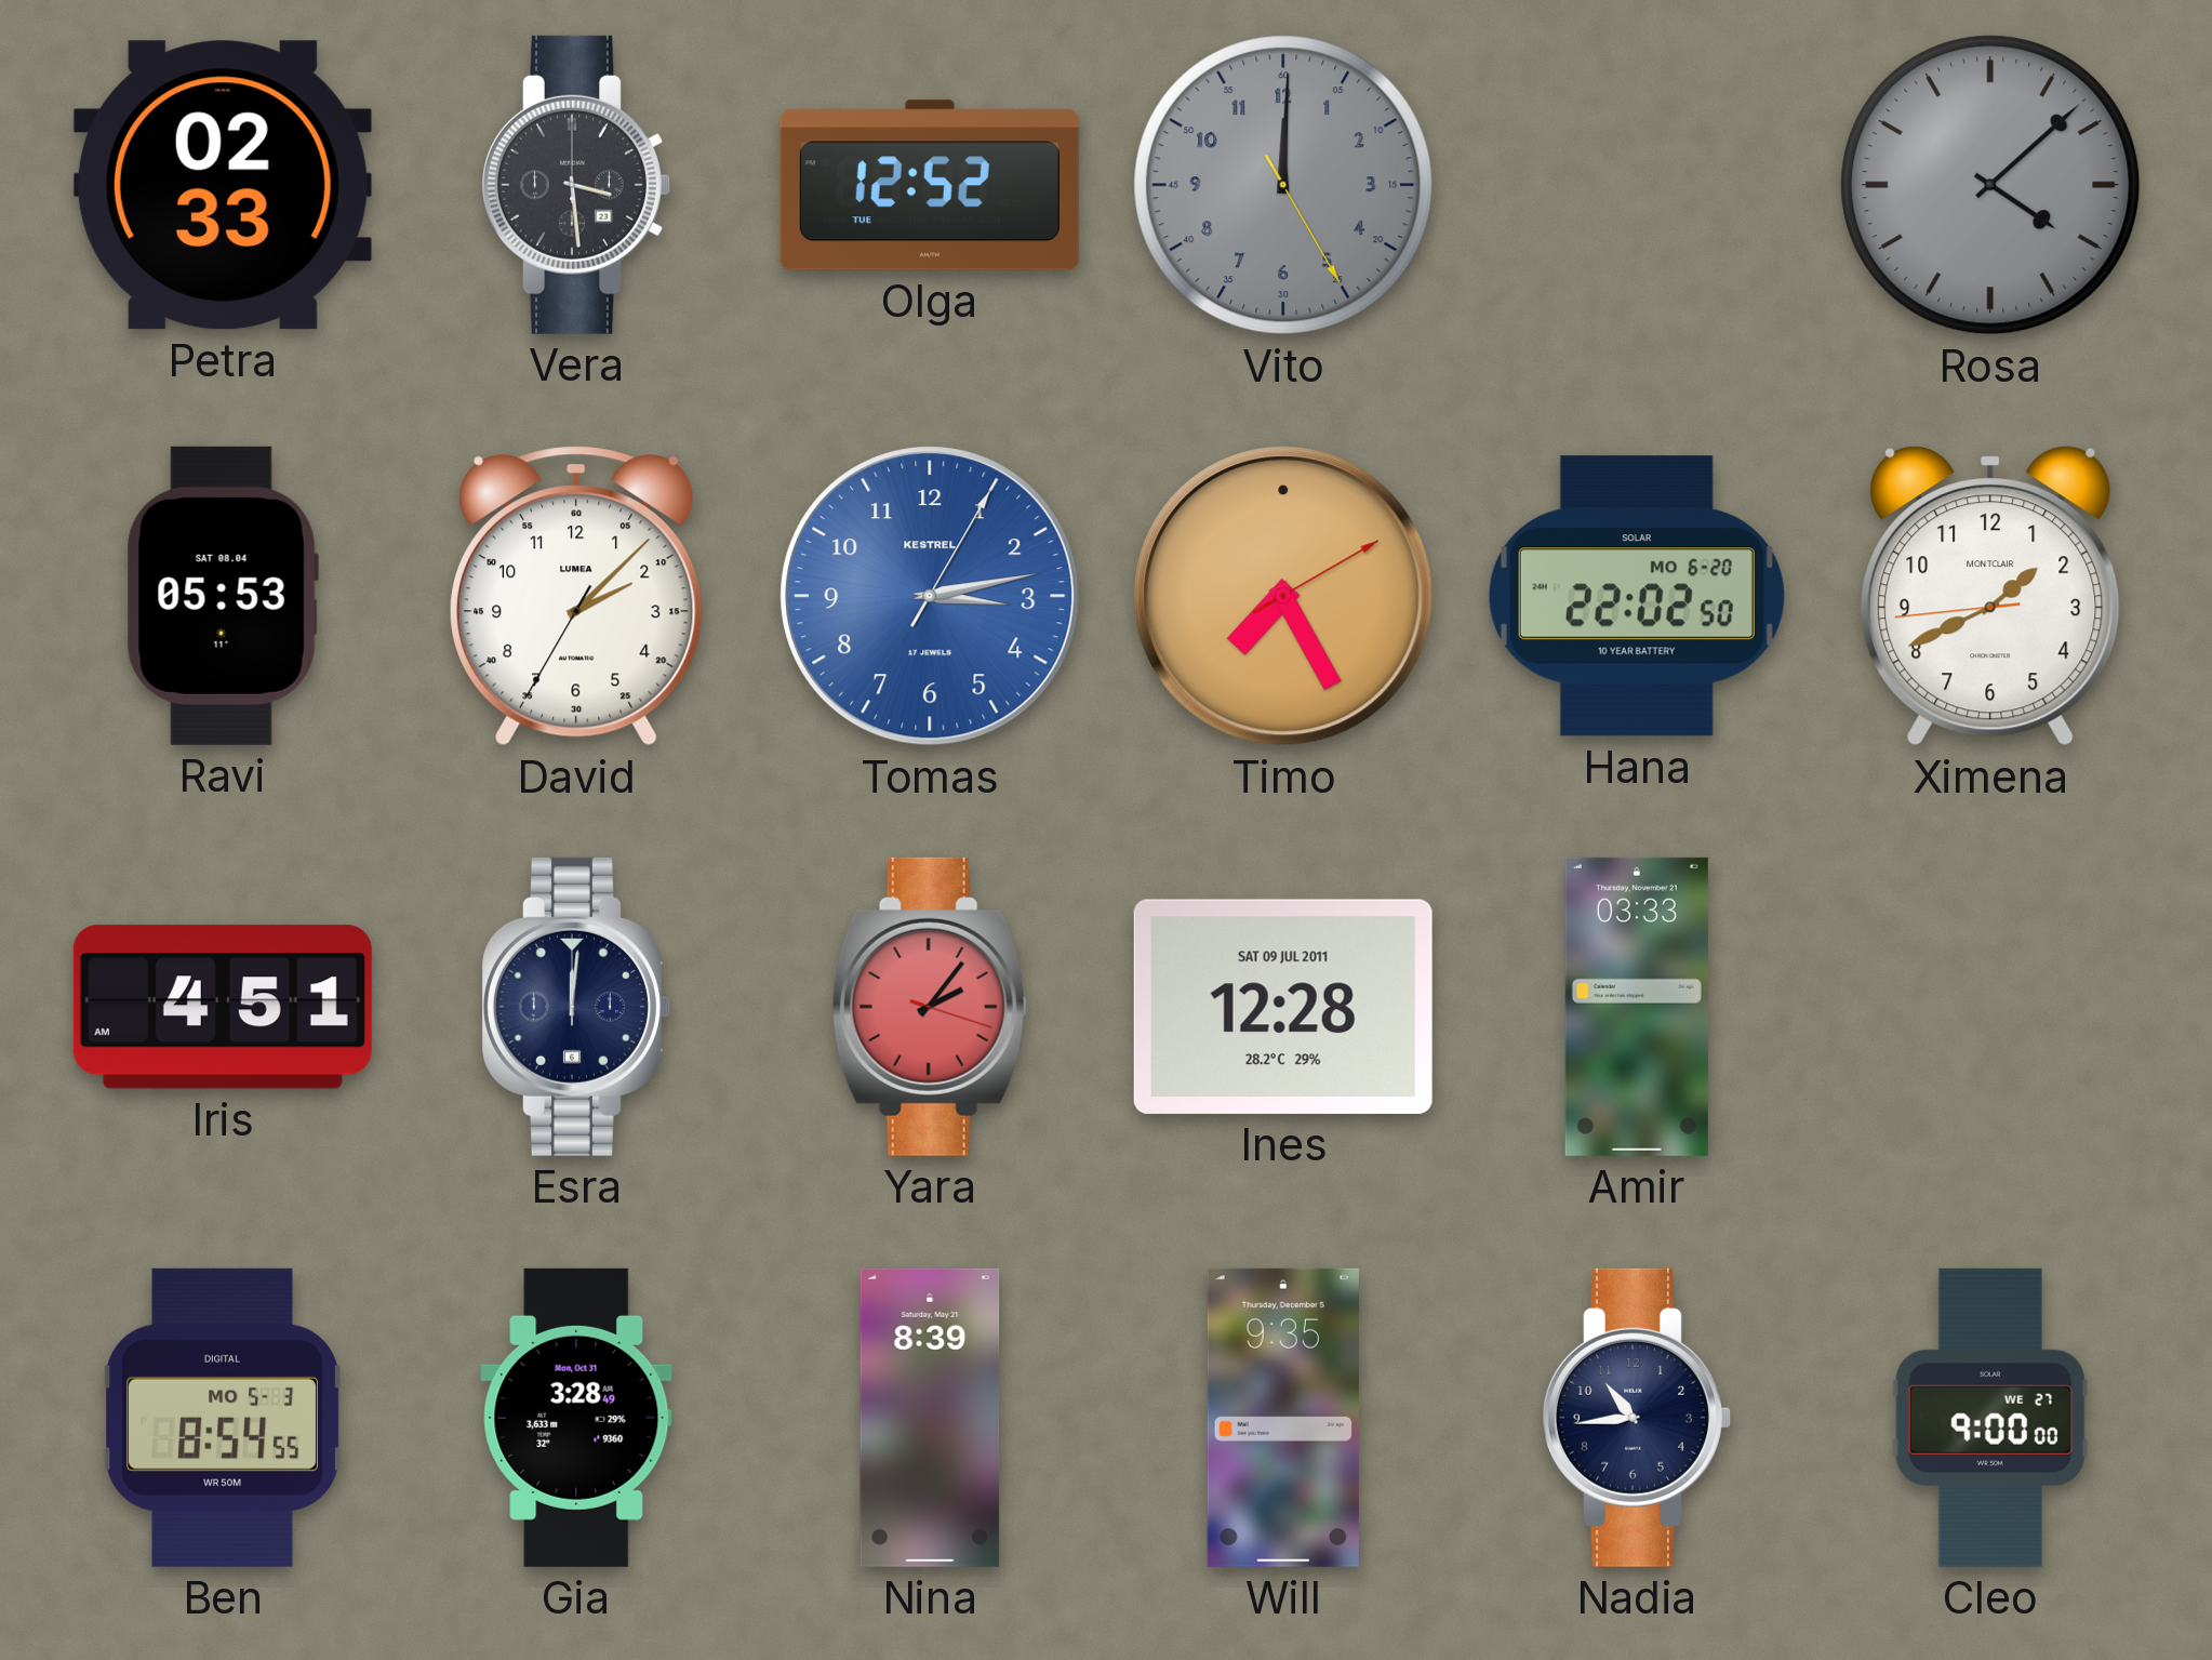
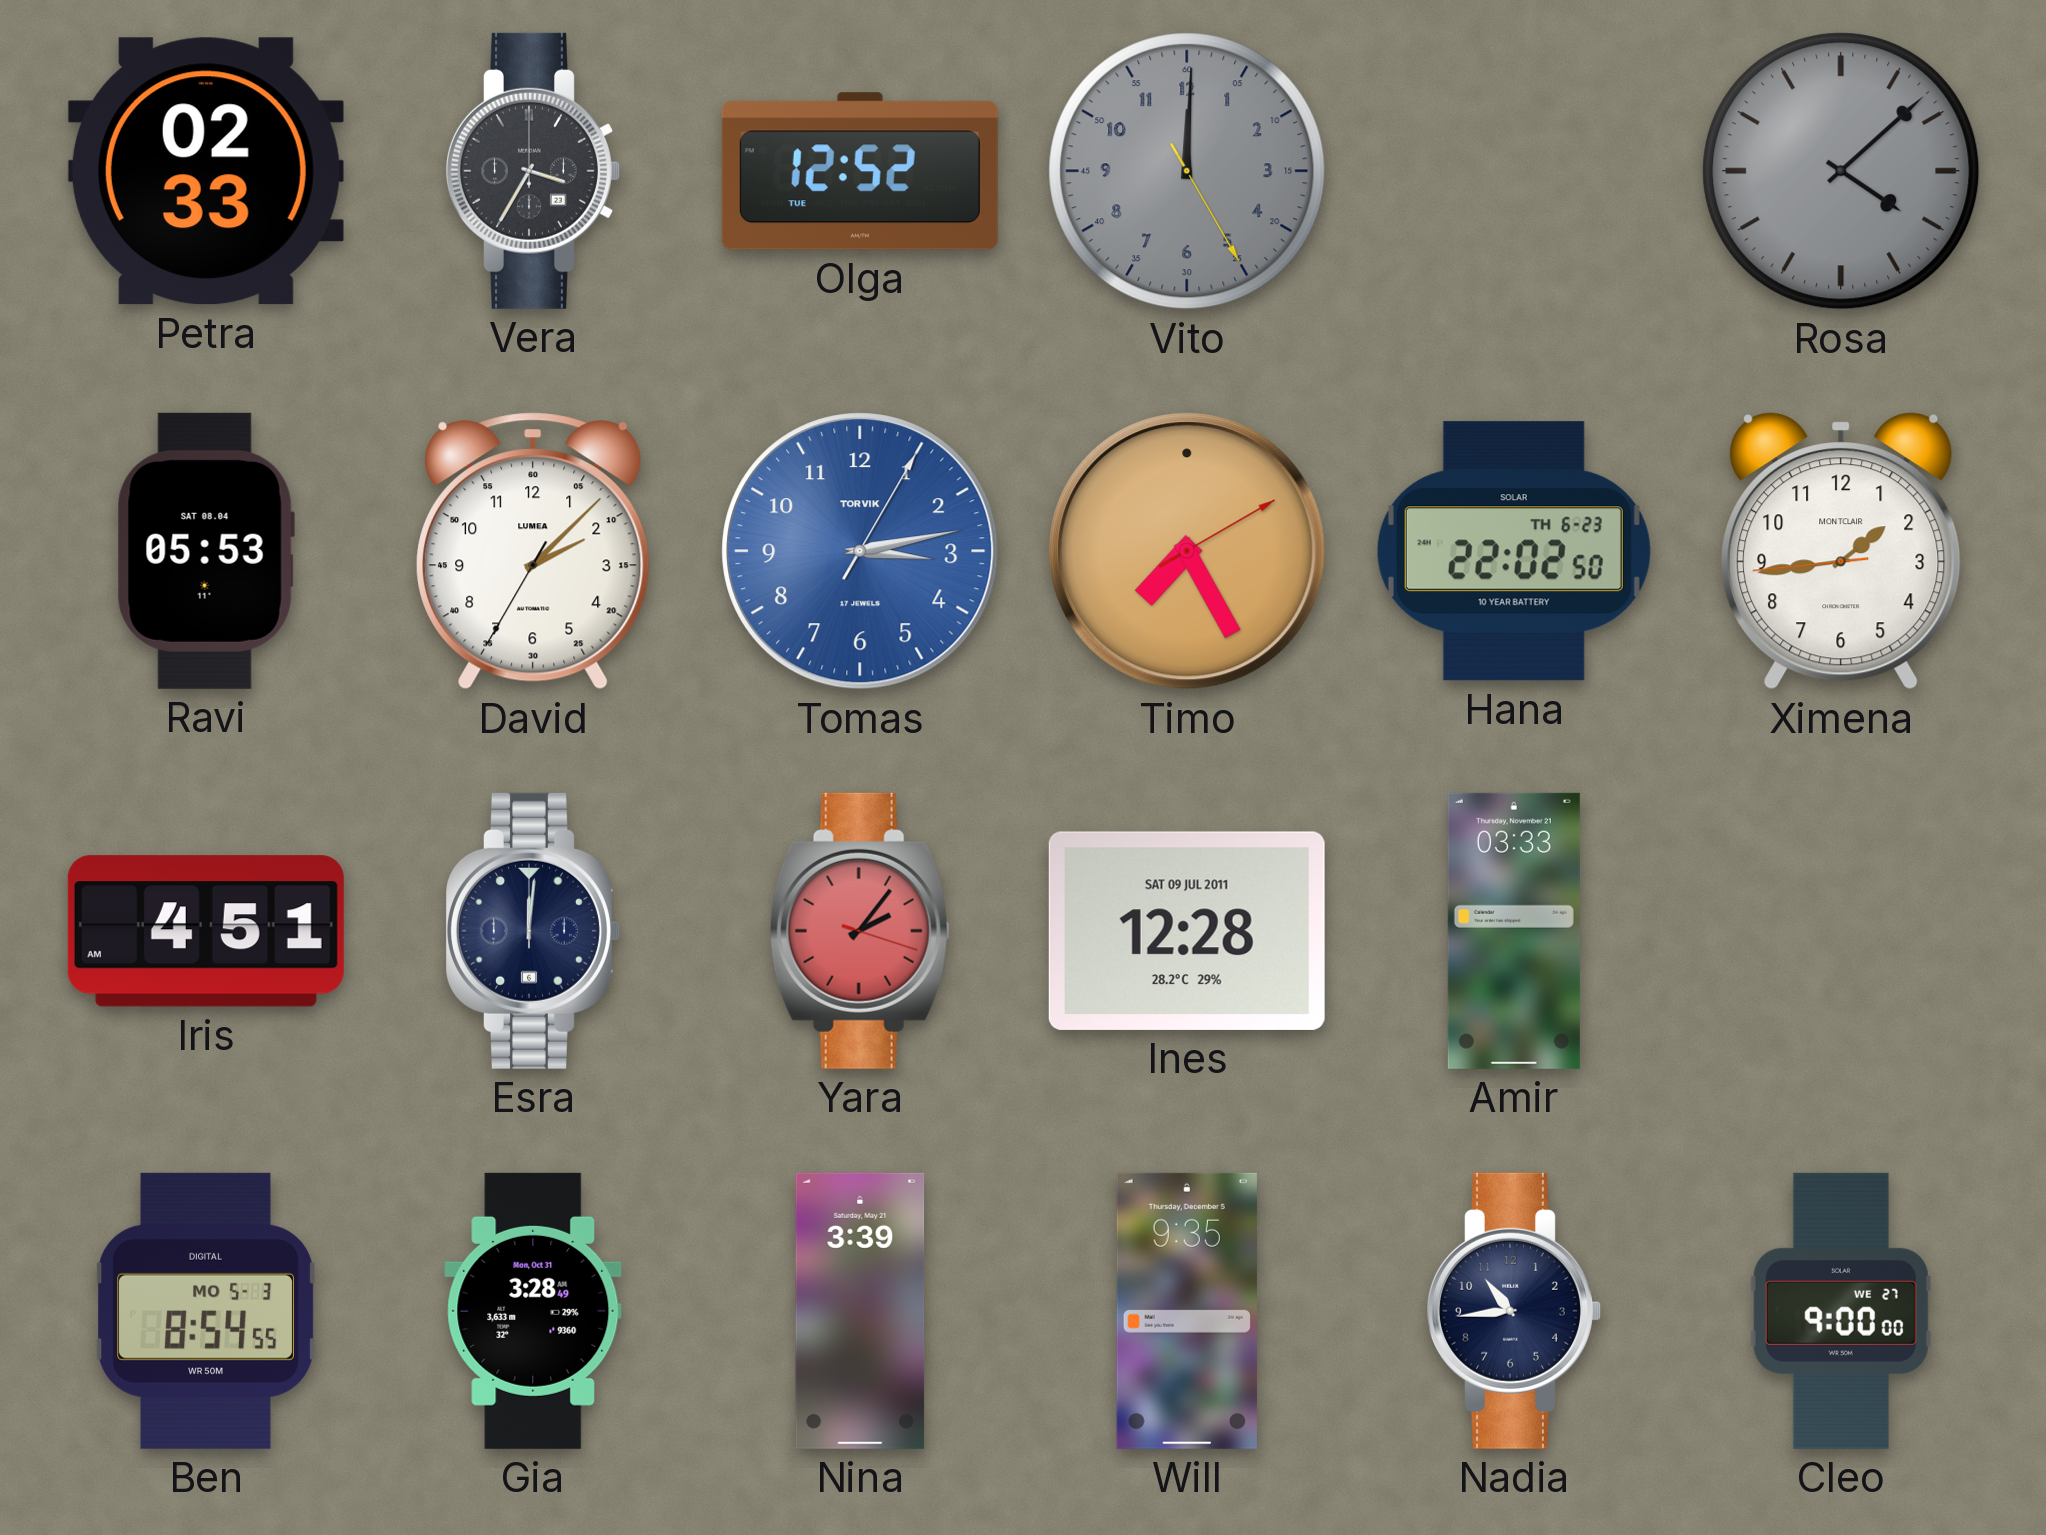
Vera: 3:29 -> 3:35 (532, 171)
Tomas brand: KESTREL -> TORVIK (860, 551)
Hana date: MO 6-20 -> TH 6-23 (1514, 551)
Ximena: 1:40 -> 1:43 (1841, 551)
Nina: 8:39 -> 3:39 (860, 1311)
